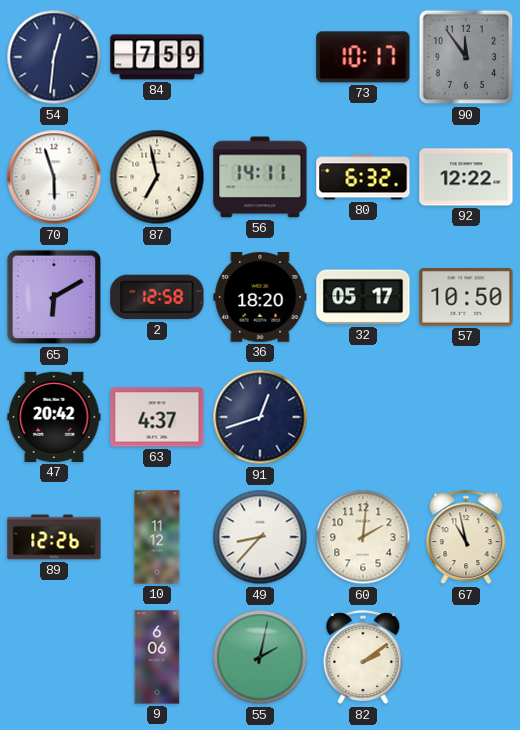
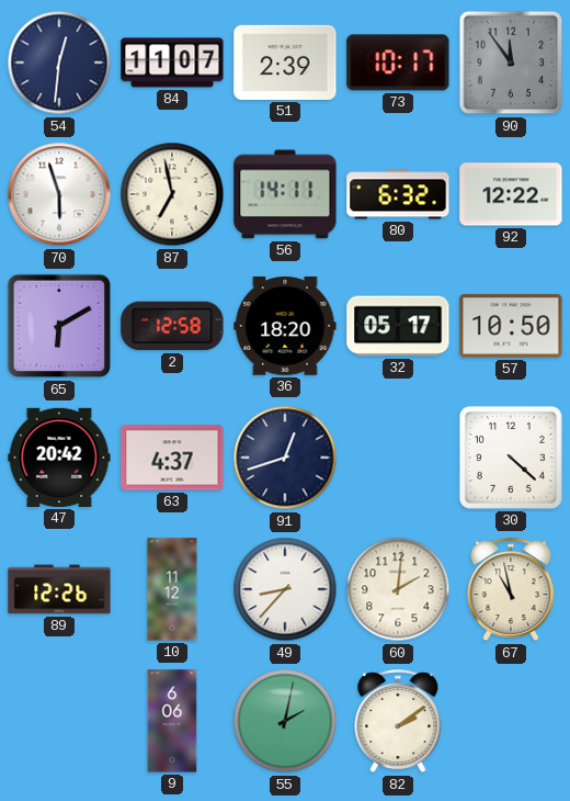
84: 7:59 -> 11:07 (172, 63)
51: none -> 2:39 (285, 63)
30: none -> 4:22 (511, 458)
